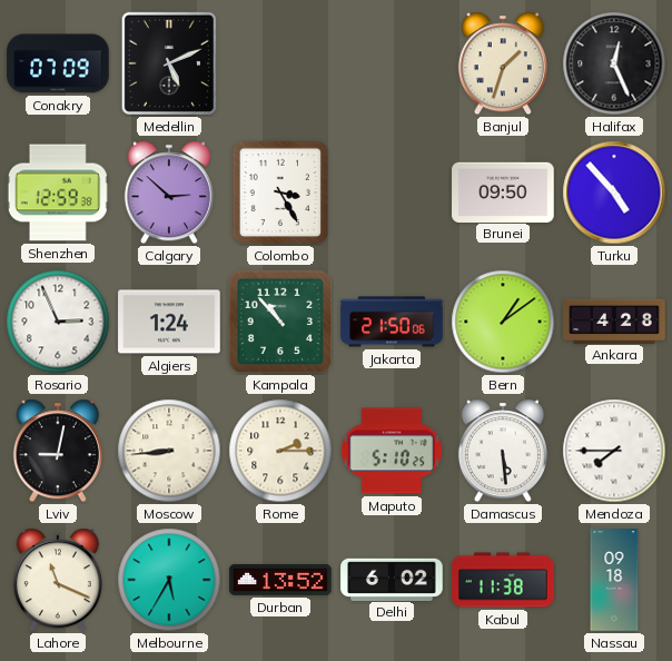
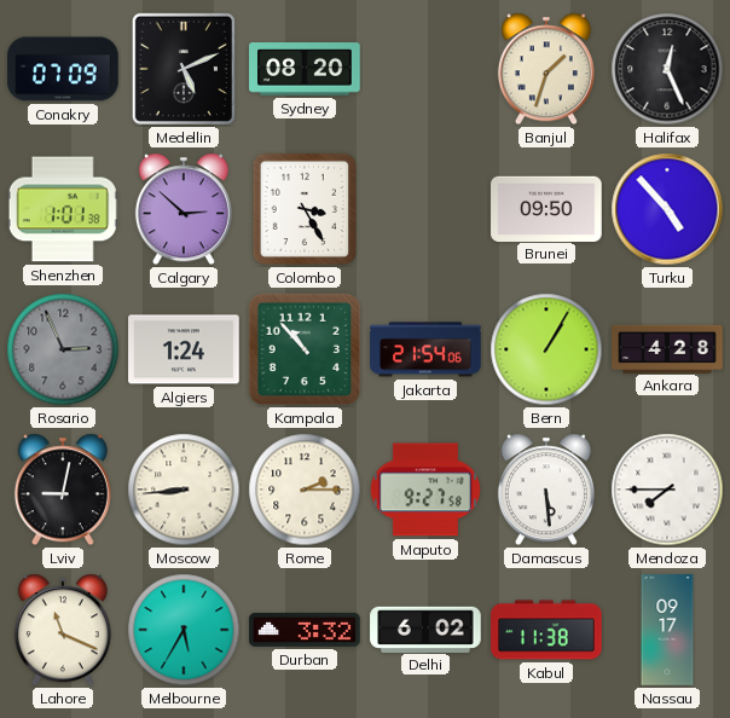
Sydney: none -> 08:20 (305, 69)
Shenzhen: 12:59 -> 1:01 (63, 209)
Rosario dial: white -> grey (63, 349)
Jakarta: 21:50 -> 21:54 (425, 349)
Bern: 1:09 -> 1:05 (546, 349)
Maputo: 5:10 -> 9:27 (425, 490)
Durban: 13:52 -> 3:32 (305, 630)
Nassau: 09:18 -> 09:17 (667, 630)
